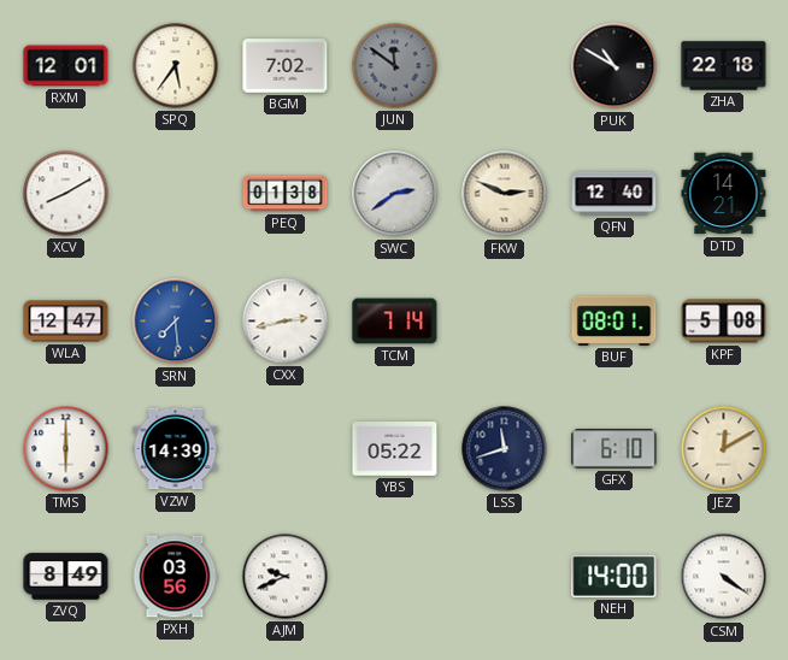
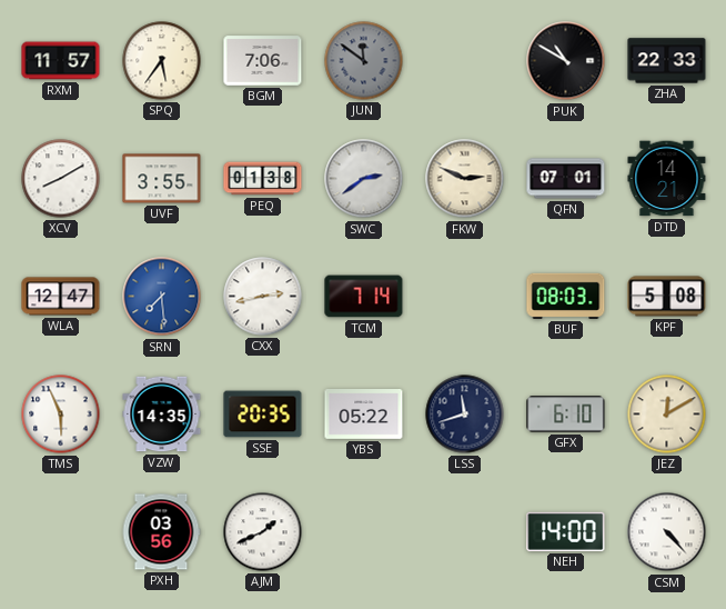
RXM: 12:01 -> 11:57 (61, 61)
BGM: 7:02 -> 7:06 (263, 61)
ZHA: 22:18 -> 22:33 (667, 61)
UVF: none -> 3:55 (162, 179)
QFN: 12:40 -> 07:01 (566, 179)
BUF: 08:01 -> 08:03 (566, 296)
TMS: 6:00 -> 5:56 (61, 415)
VZW: 14:39 -> 14:35 (162, 415)
SSE: none -> 20:35 (263, 415)
ZVQ: 8:49 -> none (66, 577)
AJM: 9:41 -> 1:41 (263, 532)
CSM: 4:21 -> 4:23 (667, 532)
